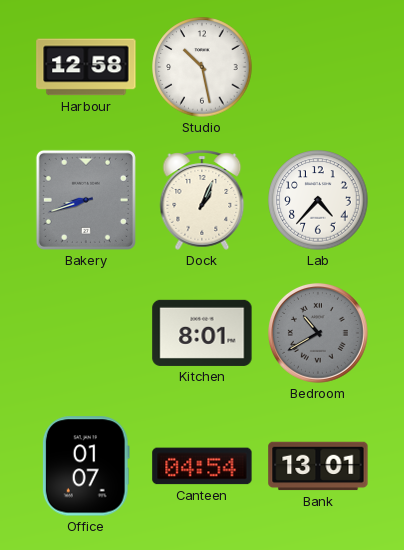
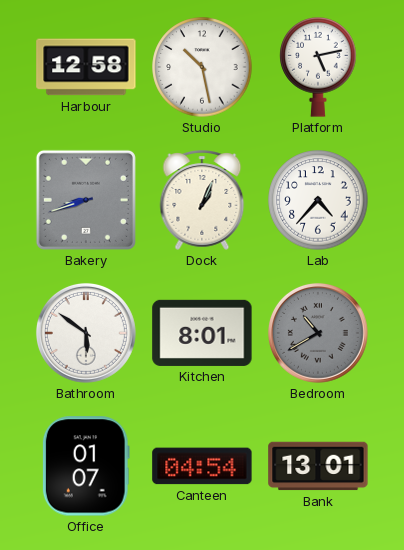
Platform: none -> 5:13 (318, 67)
Bathroom: none -> 5:51 (86, 333)
